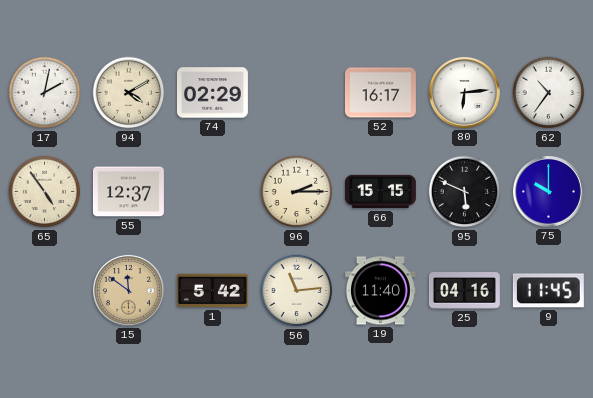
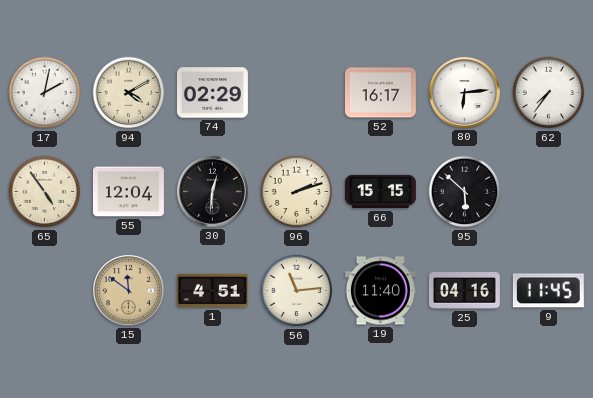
62: 10:36 -> 7:36 (549, 93)
55: 12:37 -> 12:04 (128, 192)
30: none -> 12:31 (212, 191)
96: 2:15 -> 2:12 (297, 192)
95: 5:49 -> 5:52 (465, 192)
75: 10:00 -> none (548, 191)
1: 5:42 -> 4:51 (212, 291)
